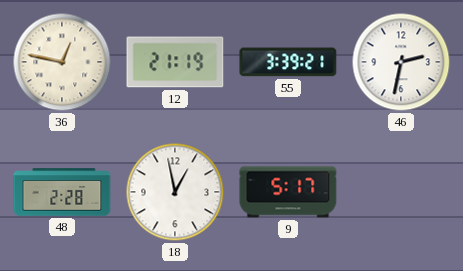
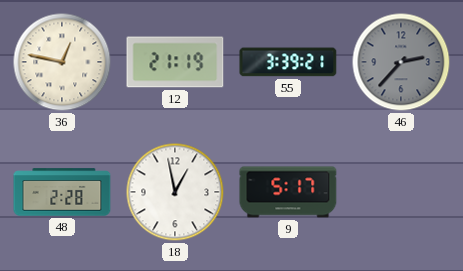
46: 2:32 -> 2:37 (401, 62)
46 dial: white -> grey (401, 62)
